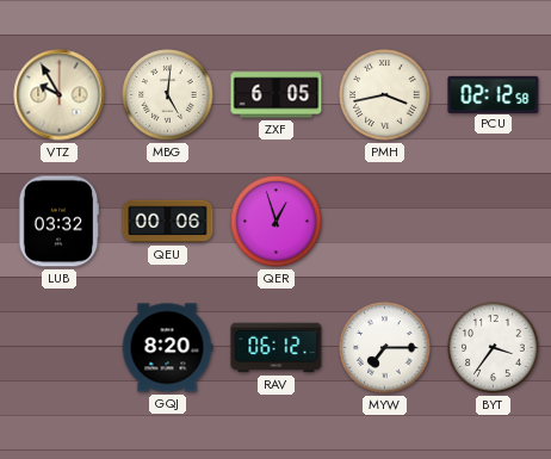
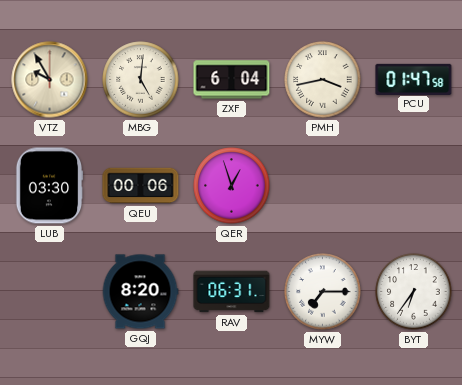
ZXF: 6:05 -> 6:04 (232, 80)
PCU: 02:12 -> 01:47 (414, 79)
LUB: 03:32 -> 03:30 (49, 186)
RAV: 06:12 -> 06:31 (232, 292)
BYT: 3:36 -> 6:36 (414, 292)
